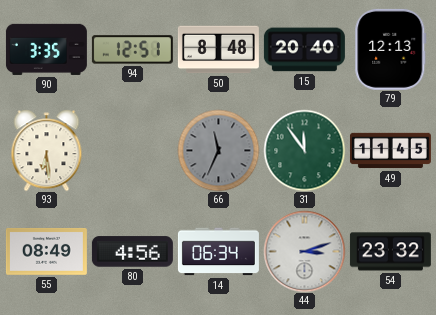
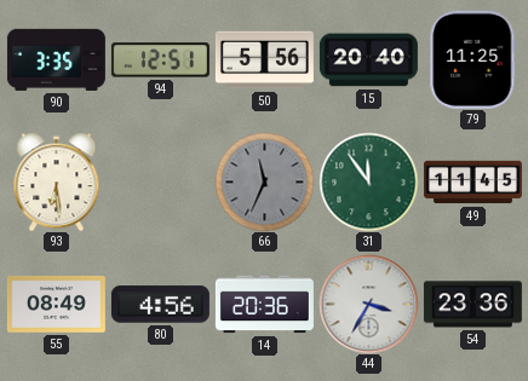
50: 8:48 -> 5:56 (264, 60)
79: 12:13 -> 11:25 (474, 59)
14: 06:34 -> 20:36 (264, 305)
44: 3:12 -> 3:35 (368, 304)
54: 23:32 -> 23:36 (472, 305)
